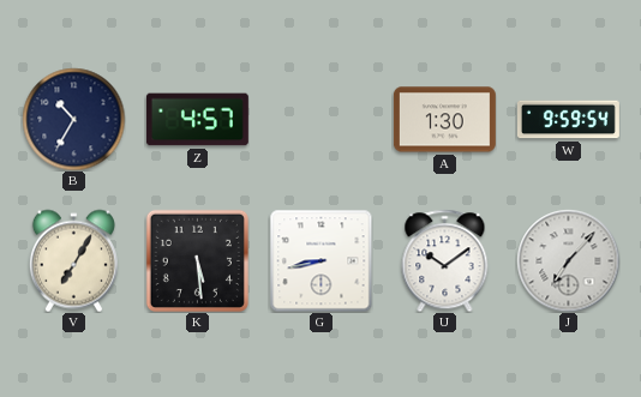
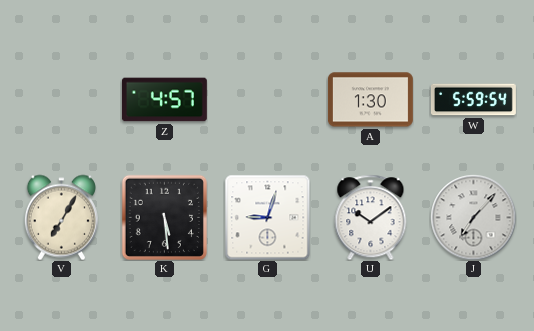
B: 10:35 -> none (73, 119)
W: 9:59 -> 5:59 (473, 100)
G: 8:43 -> 9:03 (267, 217)
